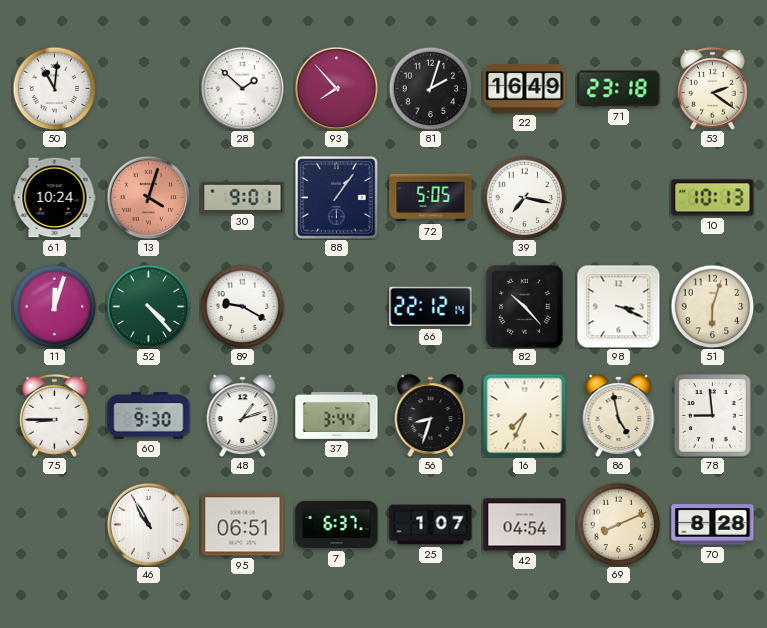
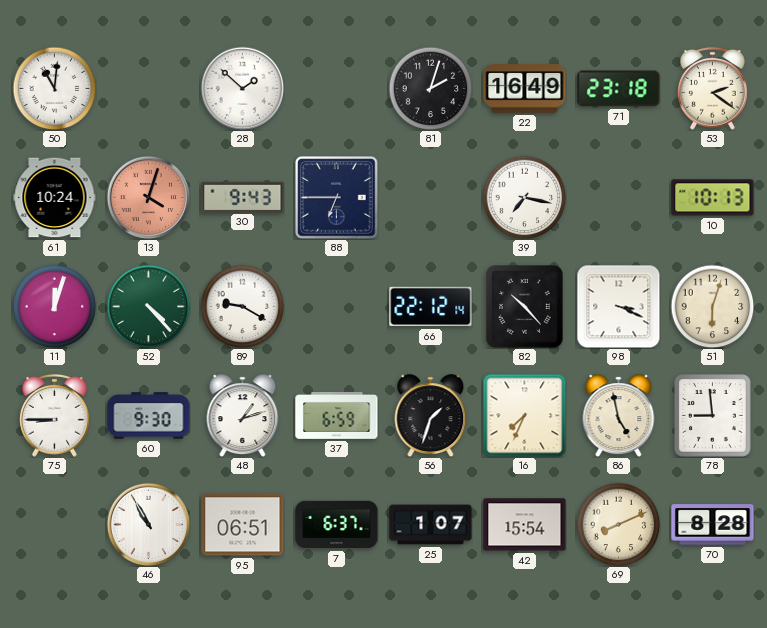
93: 7:53 -> none (336, 88)
30: 9:01 -> 9:43 (243, 197)
88: 1:06 -> 6:45 (337, 198)
72: 5:05 -> none (431, 198)
37: 3:44 -> 6:59 (337, 415)
56: 8:33 -> 1:33 (431, 416)
42: 04:54 -> 15:54 (525, 525)
